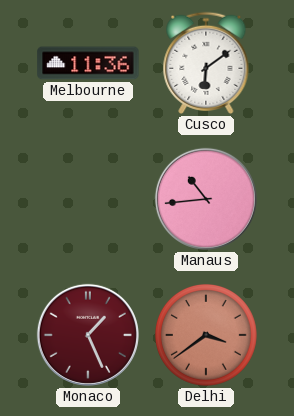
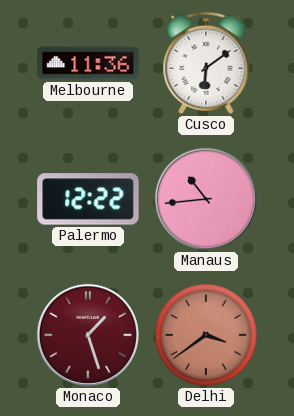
Palermo: none -> 12:22 (88, 199)
Monaco: 1:26 -> 1:27 (88, 335)
